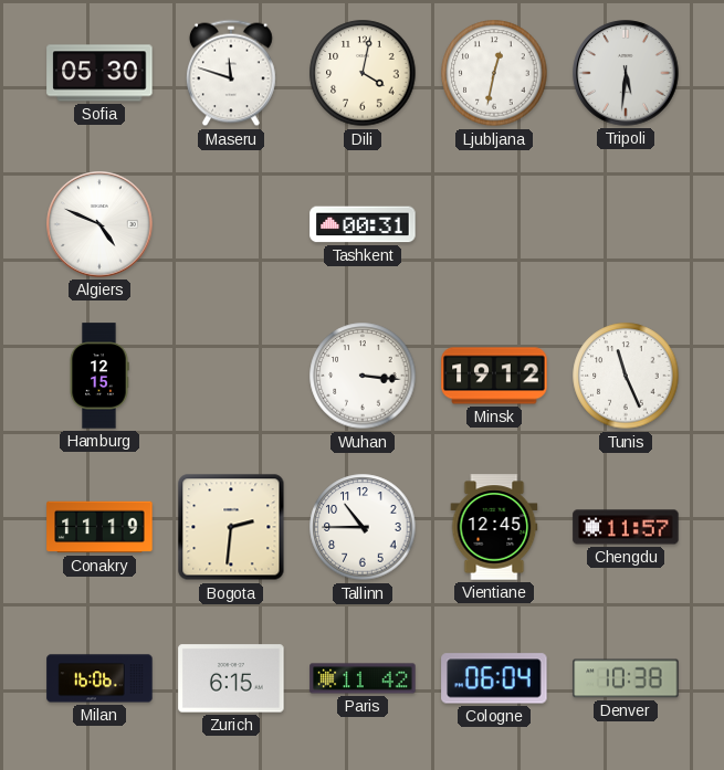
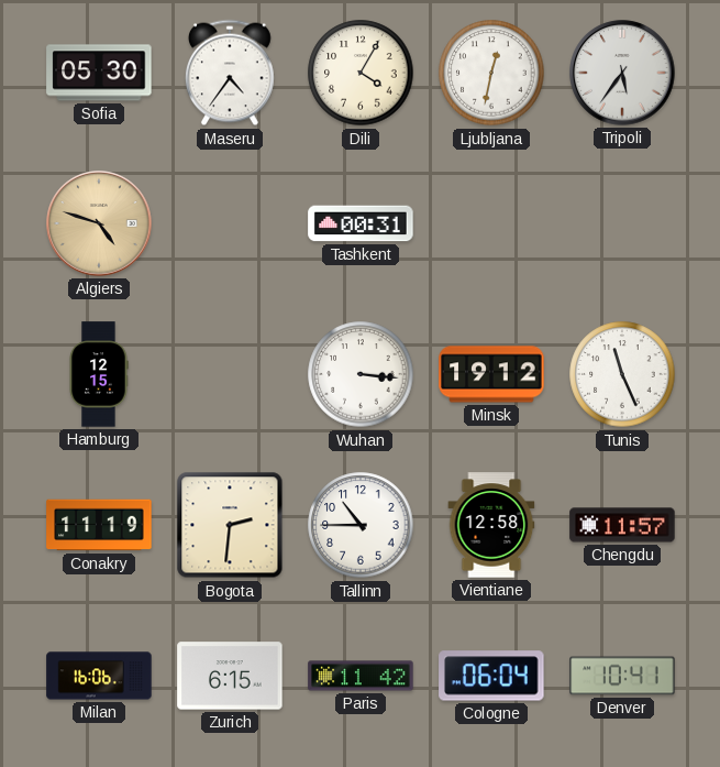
Maseru: 11:48 -> 4:36 (230, 73)
Dili: 4:02 -> 4:05 (361, 73)
Tripoli: 5:31 -> 5:36 (622, 73)
Algiers: 4:49 -> 4:48 (99, 223)
Algiers dial: white -> champagne (99, 223)
Vientiane: 12:45 -> 12:58 (491, 525)
Denver: 10:38 -> 10:41 (622, 676)
